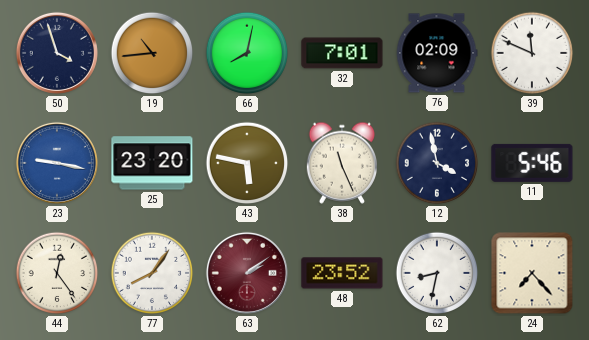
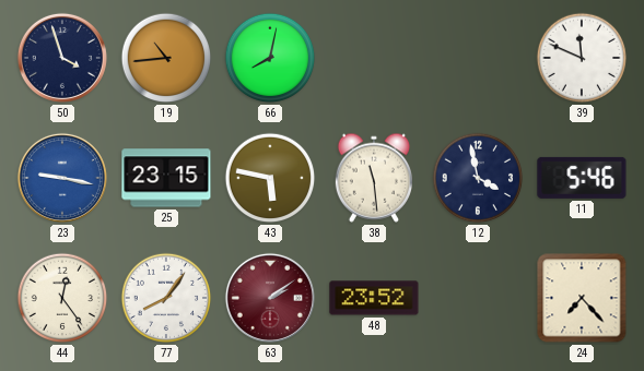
32: 7:01 -> none (342, 53)
76: 02:09 -> none (437, 53)
25: 23:20 -> 23:15 (166, 178)
38: 11:26 -> 11:29 (373, 178)
62: 8:32 -> none (437, 273)
